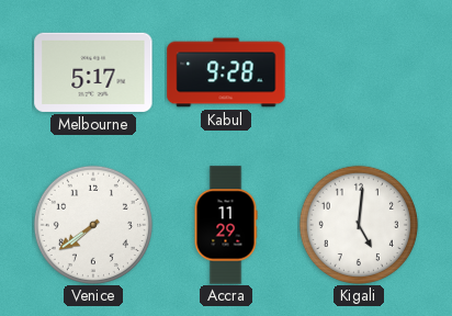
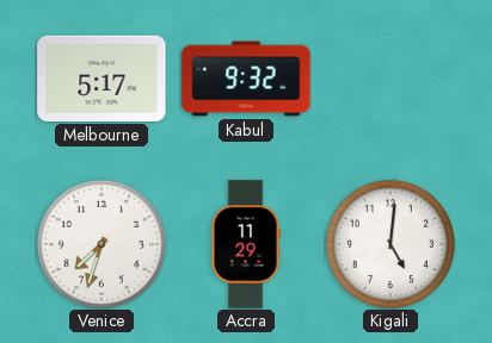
Kabul: 9:28 -> 9:32 (246, 79)
Venice: 7:39 -> 7:33 (102, 244)
